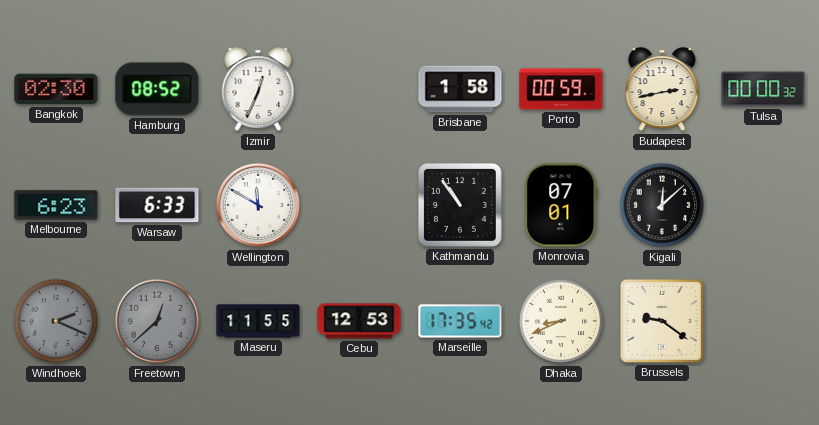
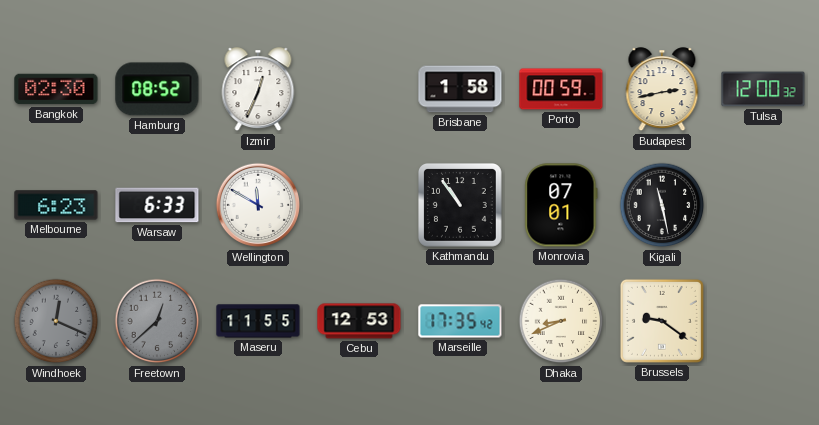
Tulsa: 00:00 -> 12:00 (763, 89)
Kigali: 12:08 -> 11:28 (662, 205)
Windhoek: 2:19 -> 12:19 (56, 321)
